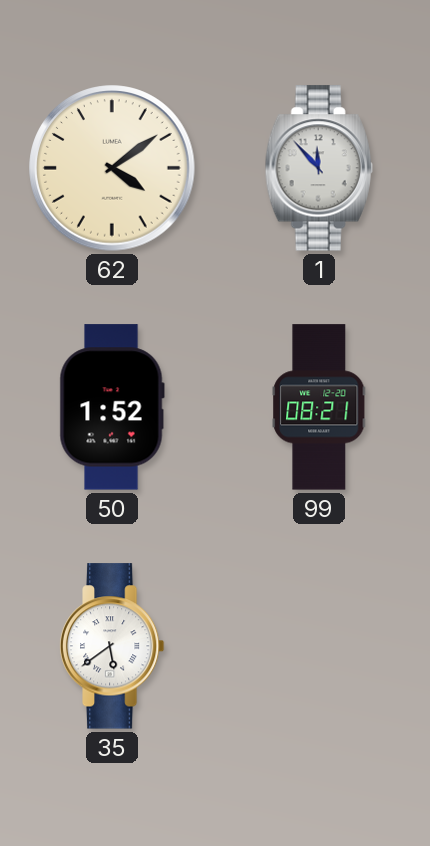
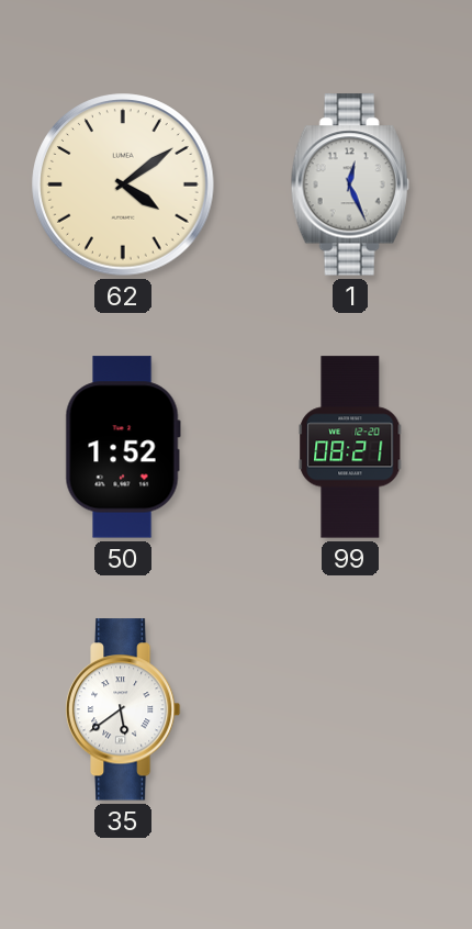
1: 11:53 -> 12:26 (350, 184)
